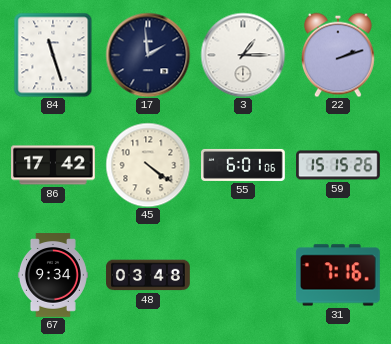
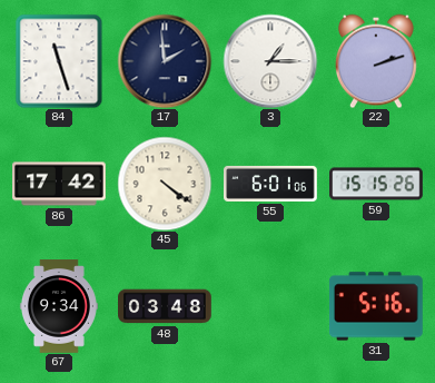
31: 7:16 -> 5:16 (377, 306)
